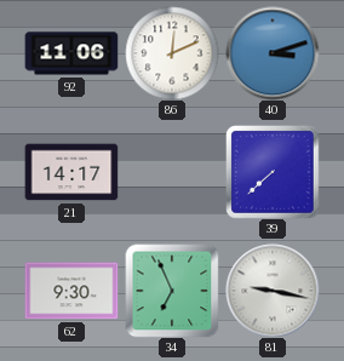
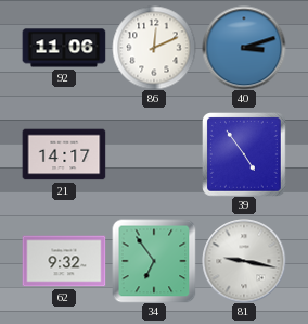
39: 7:38 -> 4:54 (244, 154)
62: 9:30 -> 9:32 (64, 261)
34: 6:56 -> 6:54 (154, 261)
